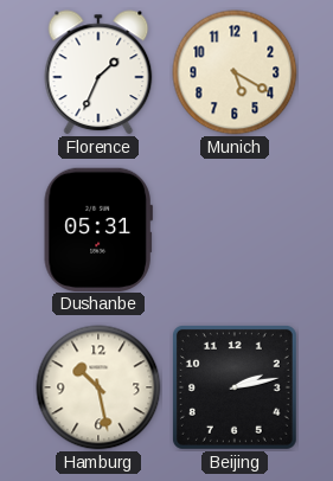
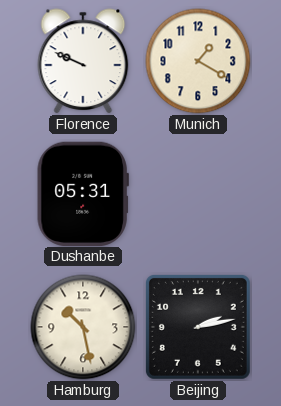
Florence: 1:34 -> 9:49 (83, 61)
Munich: 5:20 -> 1:20 (198, 61)
